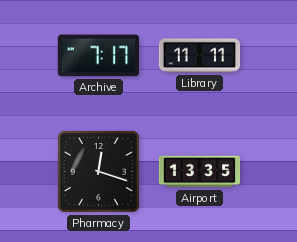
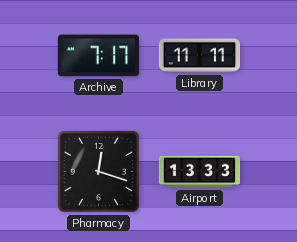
Airport: 13:35 -> 13:33 (200, 172)
